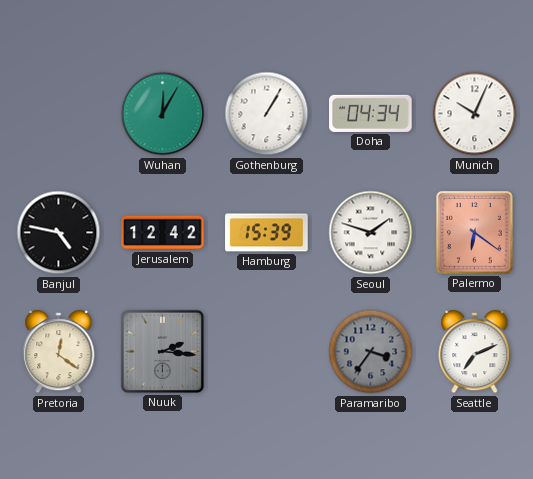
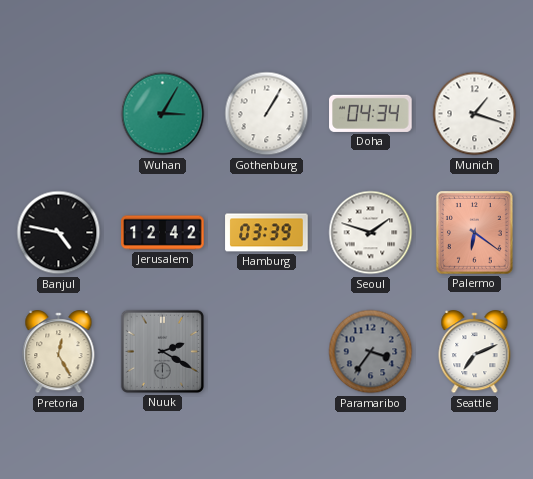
Wuhan: 12:05 -> 3:05 (163, 114)
Munich: 10:04 -> 1:18 (475, 114)
Hamburg: 15:39 -> 03:39 (267, 233)
Pretoria: 12:21 -> 12:25 (59, 352)
Nuuk: 2:16 -> 2:20 (162, 351)
